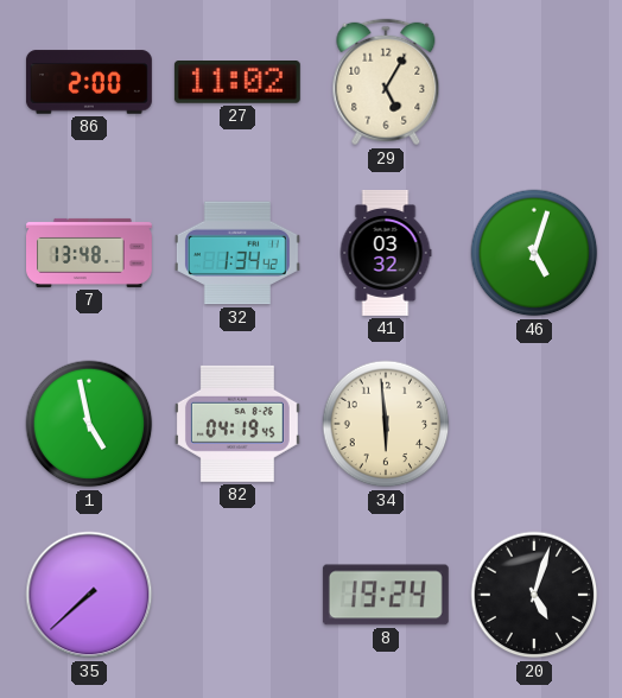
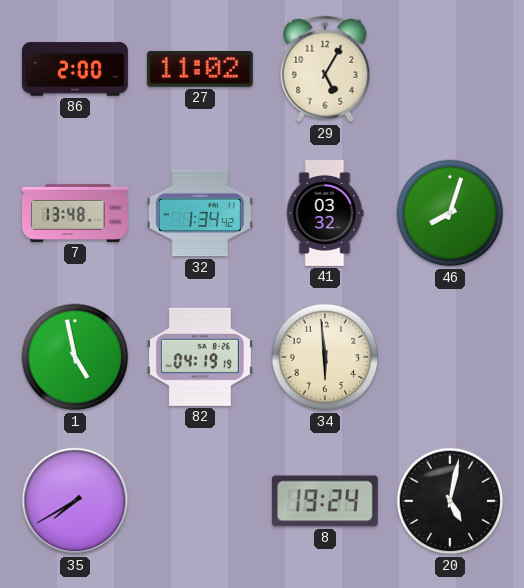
46: 5:03 -> 8:03 (450, 213)
82: 04:19:45 -> 04:19:19 (200, 357)
35: 7:38 -> 7:40 (75, 501)
20: 5:03 -> 5:02 (450, 501)
